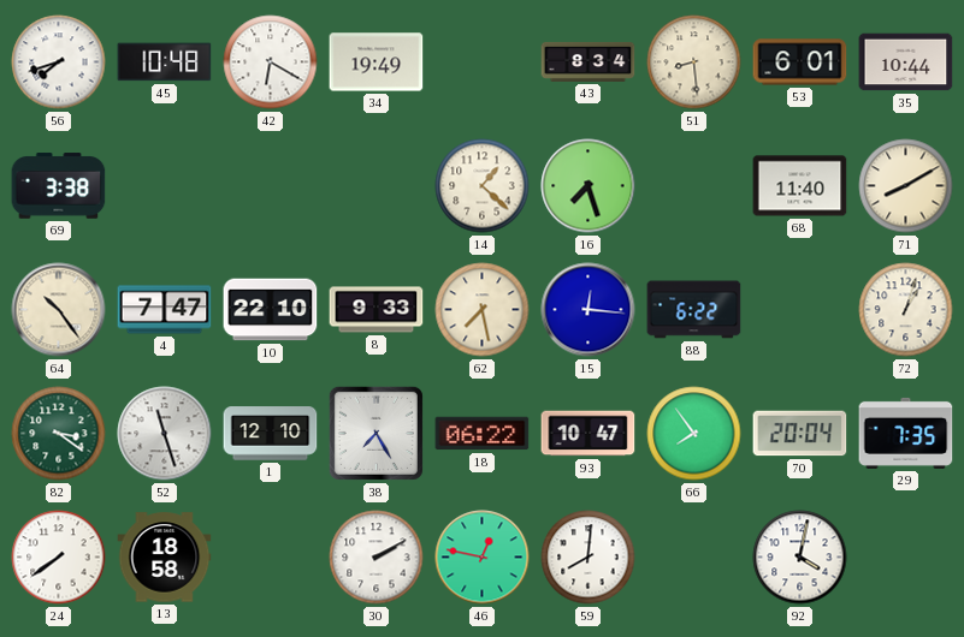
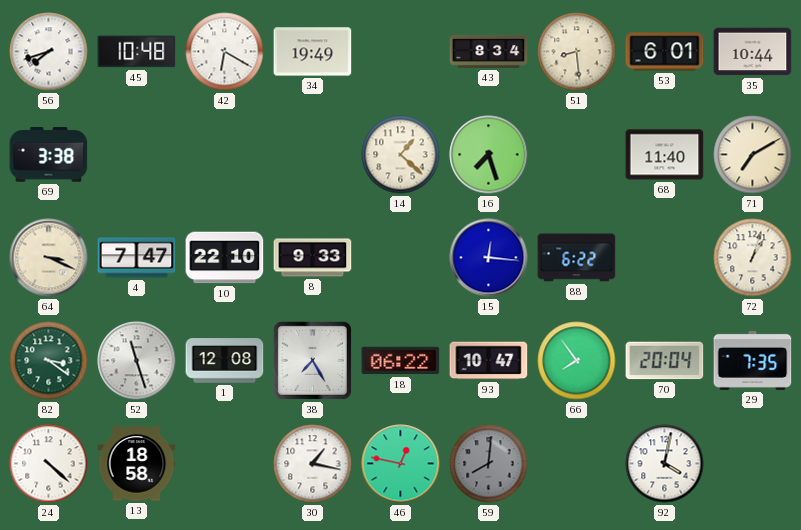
71: 8:10 -> 7:10 (753, 155)
64: 10:24 -> 3:19 (49, 258)
62: 7:28 -> none (483, 310)
1: 12:10 -> 12:08 (225, 361)
24: 7:39 -> 4:22 (49, 464)
30: 2:10 -> 1:17 (313, 464)
59 dial: white -> grey (489, 464)
